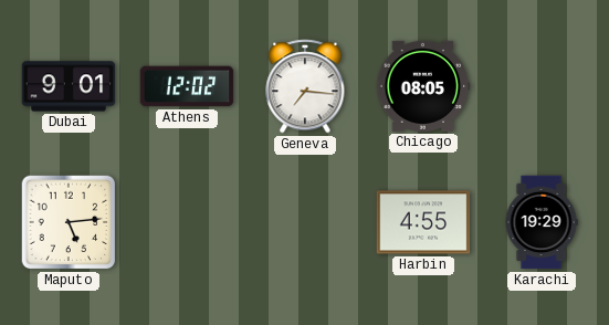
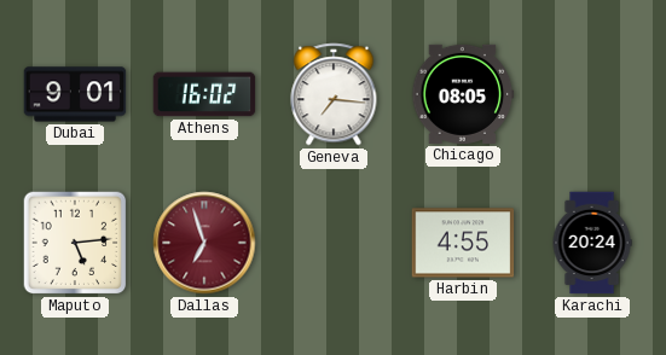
Athens: 12:02 -> 16:02 (204, 94)
Dallas: none -> 6:57 (204, 243)
Karachi: 19:29 -> 20:24 (592, 243)
